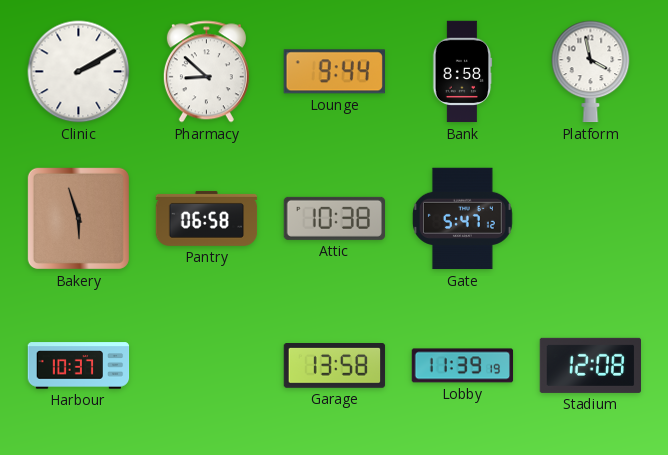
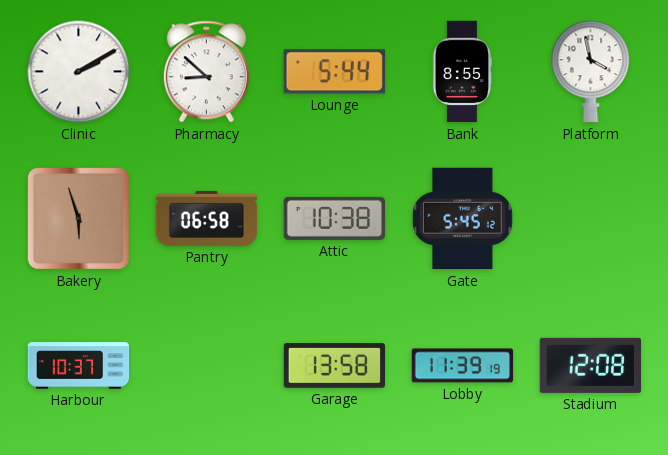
Lounge: 9:44 -> 5:44 (334, 72)
Bank: 8:58 -> 8:55 (462, 72)
Gate: 5:47 -> 5:45 (462, 219)
